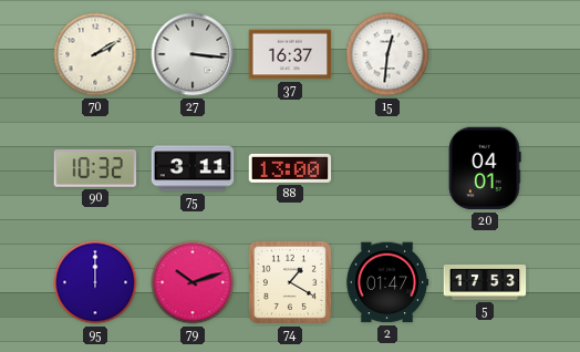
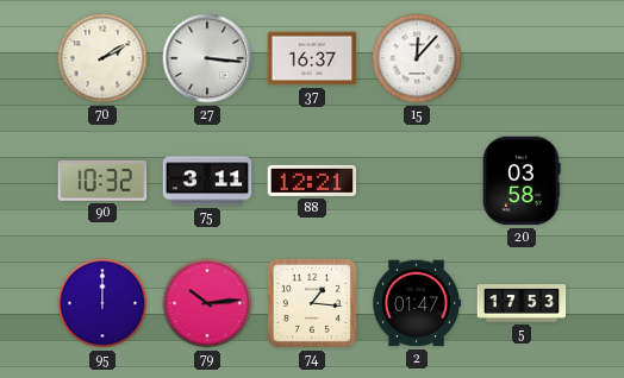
15: 12:31 -> 12:07 (417, 58)
88: 13:00 -> 12:21 (312, 181)
20: 04:01 -> 03:58 (522, 181)
79: 10:12 -> 10:14 (207, 303)
74: 1:20 -> 1:16 (312, 303)
